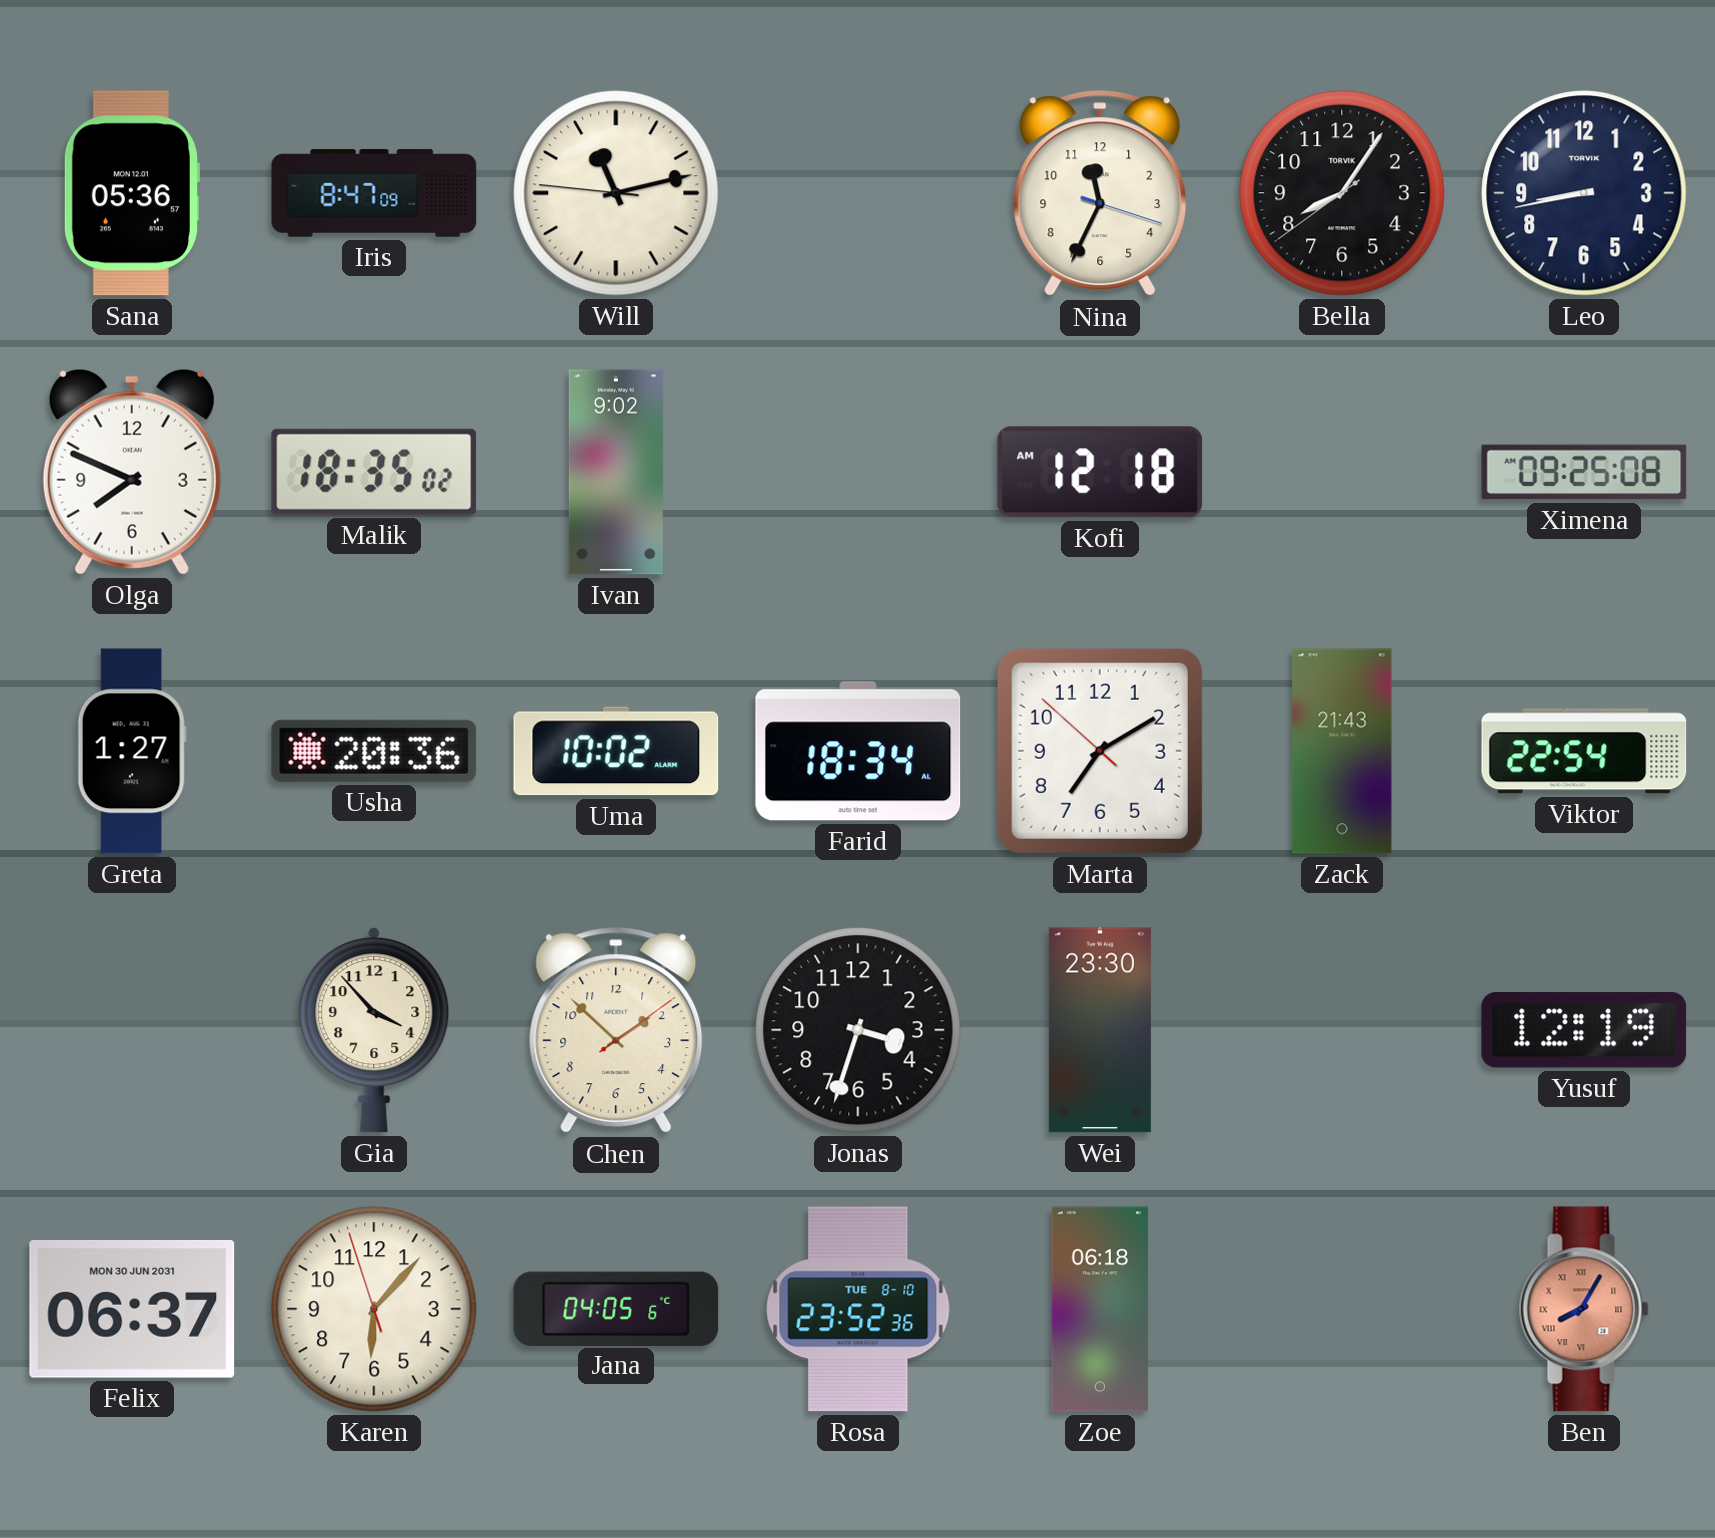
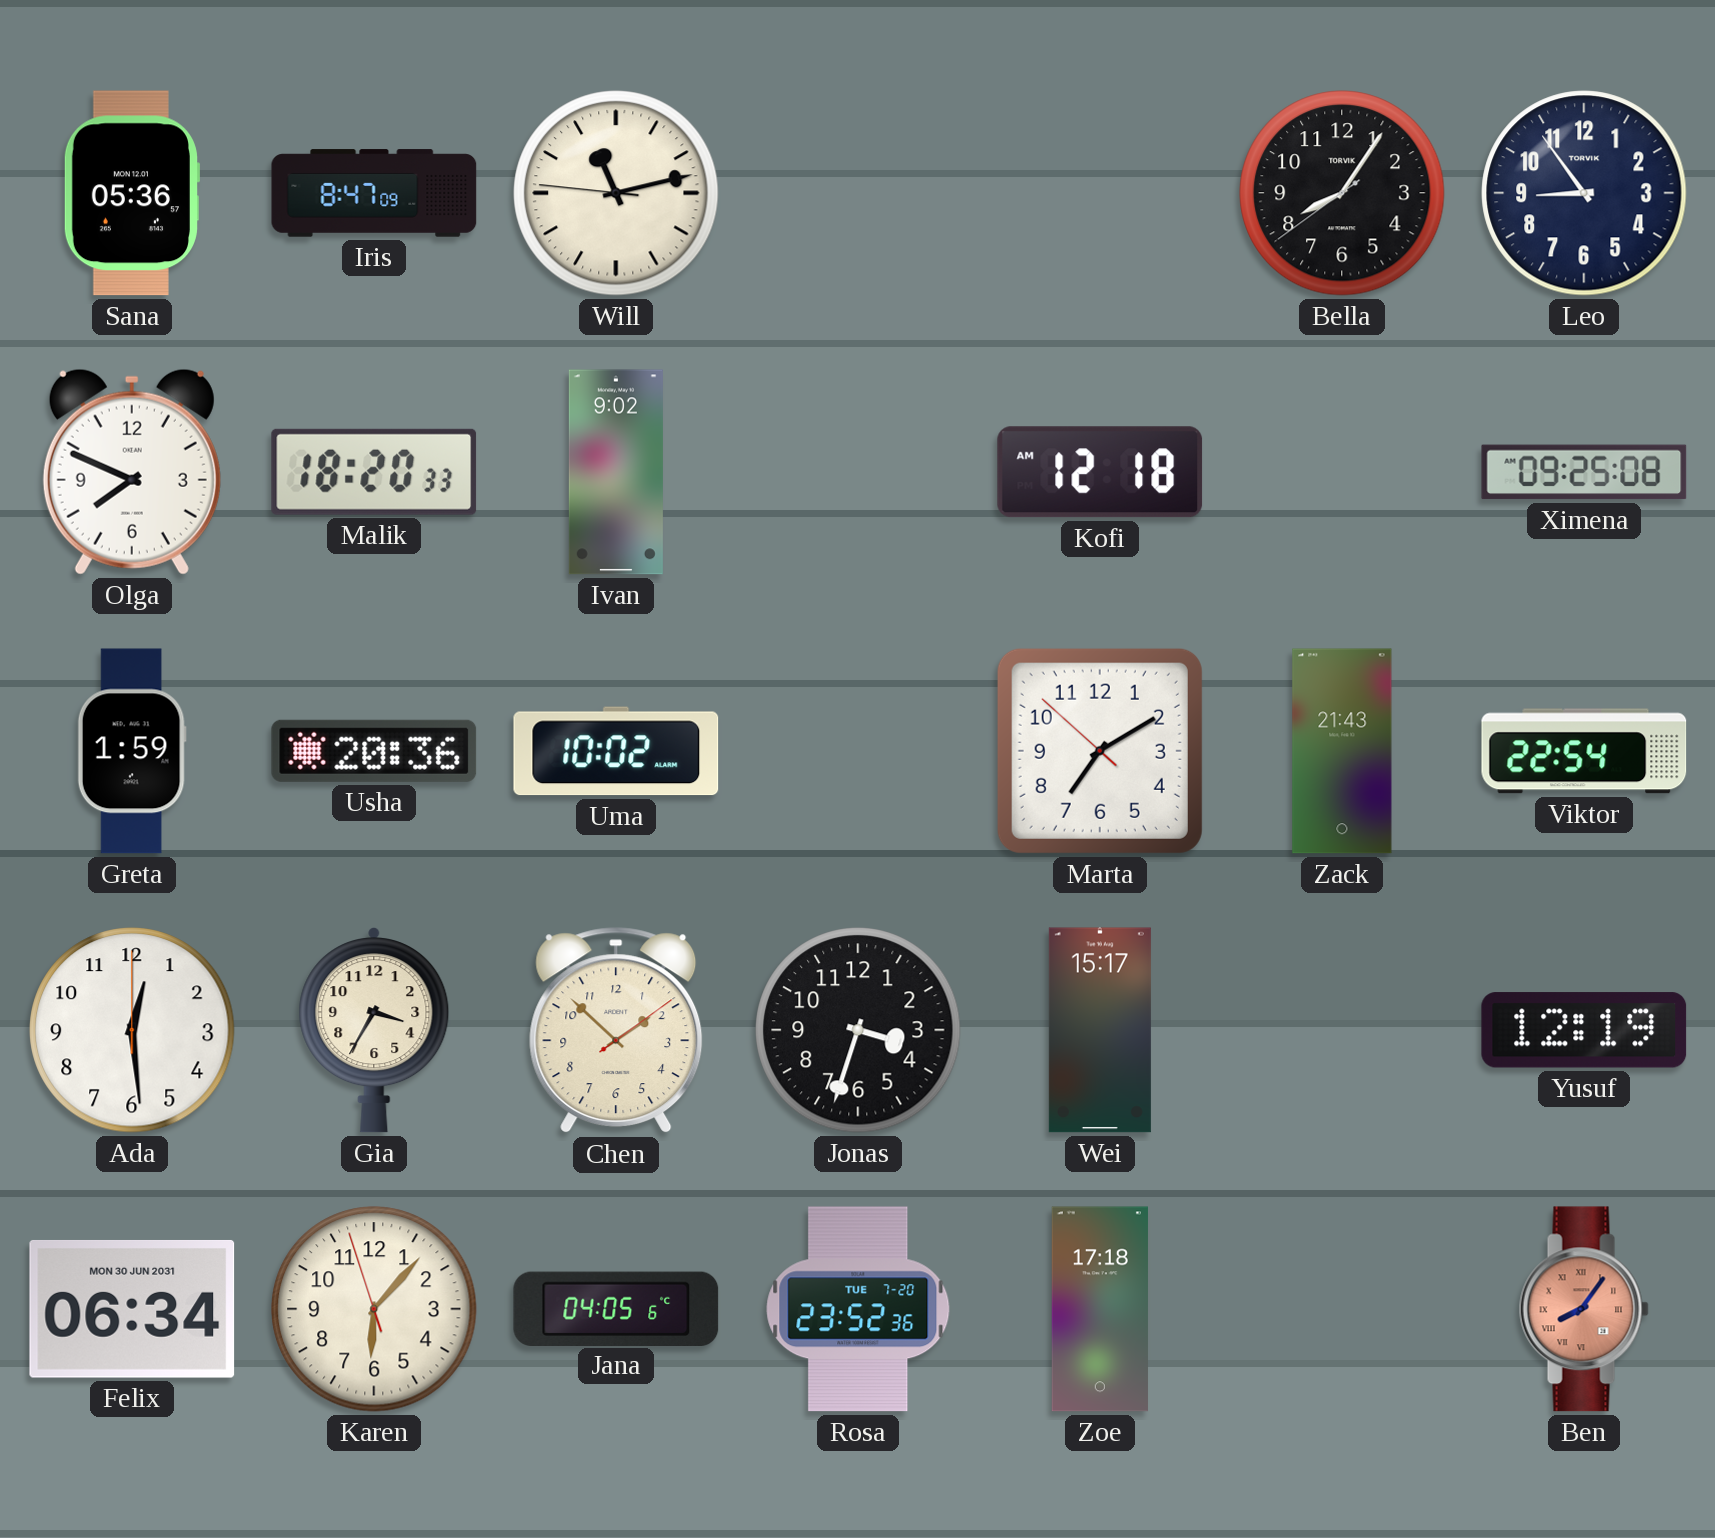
Nina: 11:34 -> none (1100, 194)
Leo: 8:43 -> 8:54 (1584, 193)
Malik: 18:35 -> 18:20 (374, 472)
Greta: 1:27 -> 1:59 (132, 751)
Farid: 18:34 -> none (858, 751)
Ada: none -> 12:29 (132, 1030)
Gia: 3:53 -> 3:35 (374, 1031)
Wei: 23:30 -> 15:17 (1100, 1030)
Felix: 06:37 -> 06:34 (132, 1309)
Rosa date: TUE 8-10 -> TUE 7-20 (858, 1309)
Zoe: 06:18 -> 17:18 (1100, 1309)
Ben: 8:05 -> 8:06 (1584, 1309)
